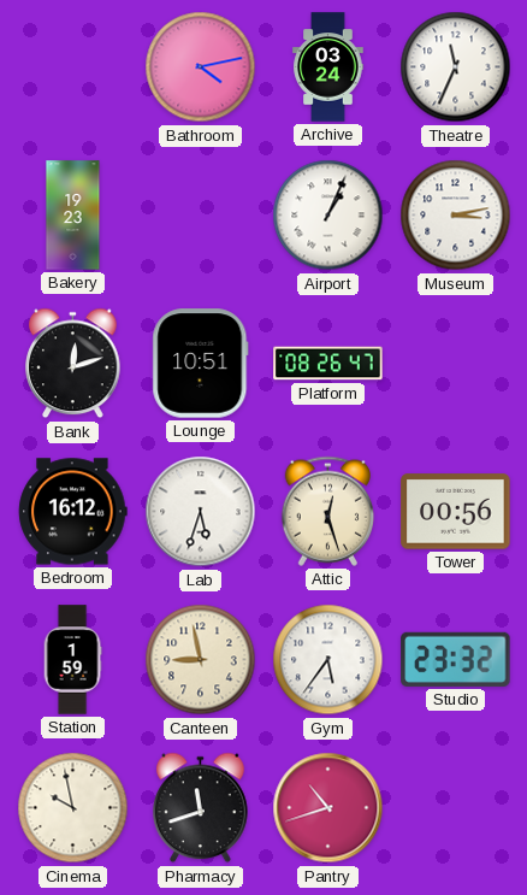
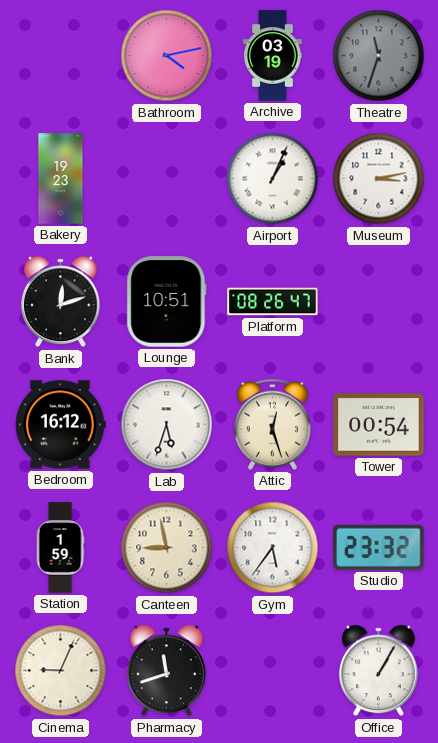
Archive: 03:24 -> 03:19 (273, 56)
Theatre: 11:34 -> 11:33 (379, 56)
Theatre dial: white -> grey (379, 56)
Tower: 00:56 -> 00:54 (379, 425)
Cinema: 9:58 -> 9:04 (61, 671)
Pantry: 10:42 -> none (328, 808)
Office: none -> 1:05 (379, 671)
